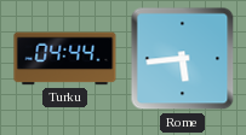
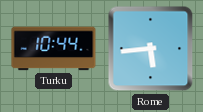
Turku: 04:44 -> 10:44 (54, 49)
